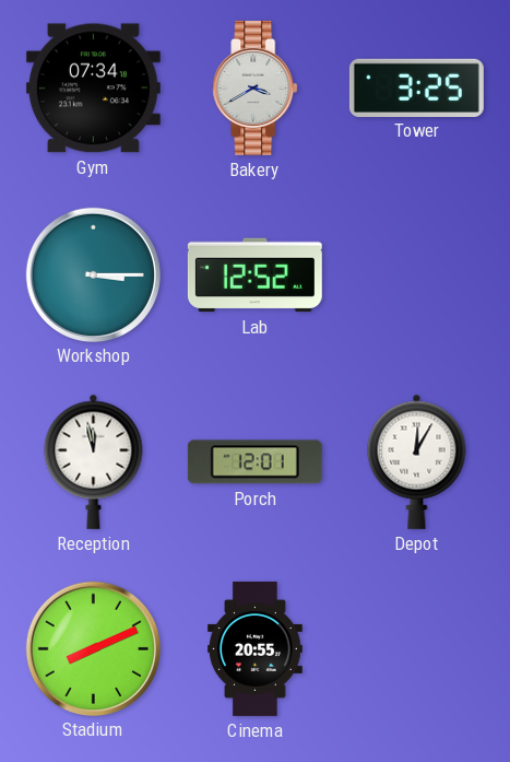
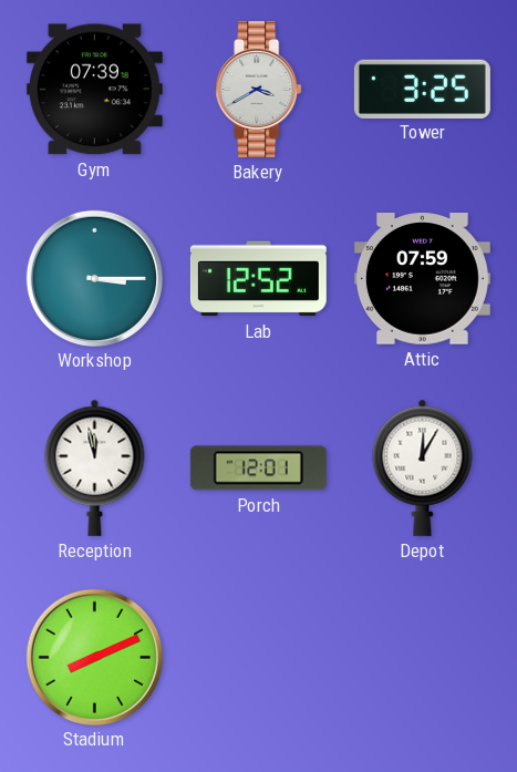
Gym: 07:34 -> 07:39 (94, 90)
Attic: none -> 07:59 (422, 279)
Cinema: 20:55 -> none (256, 648)
